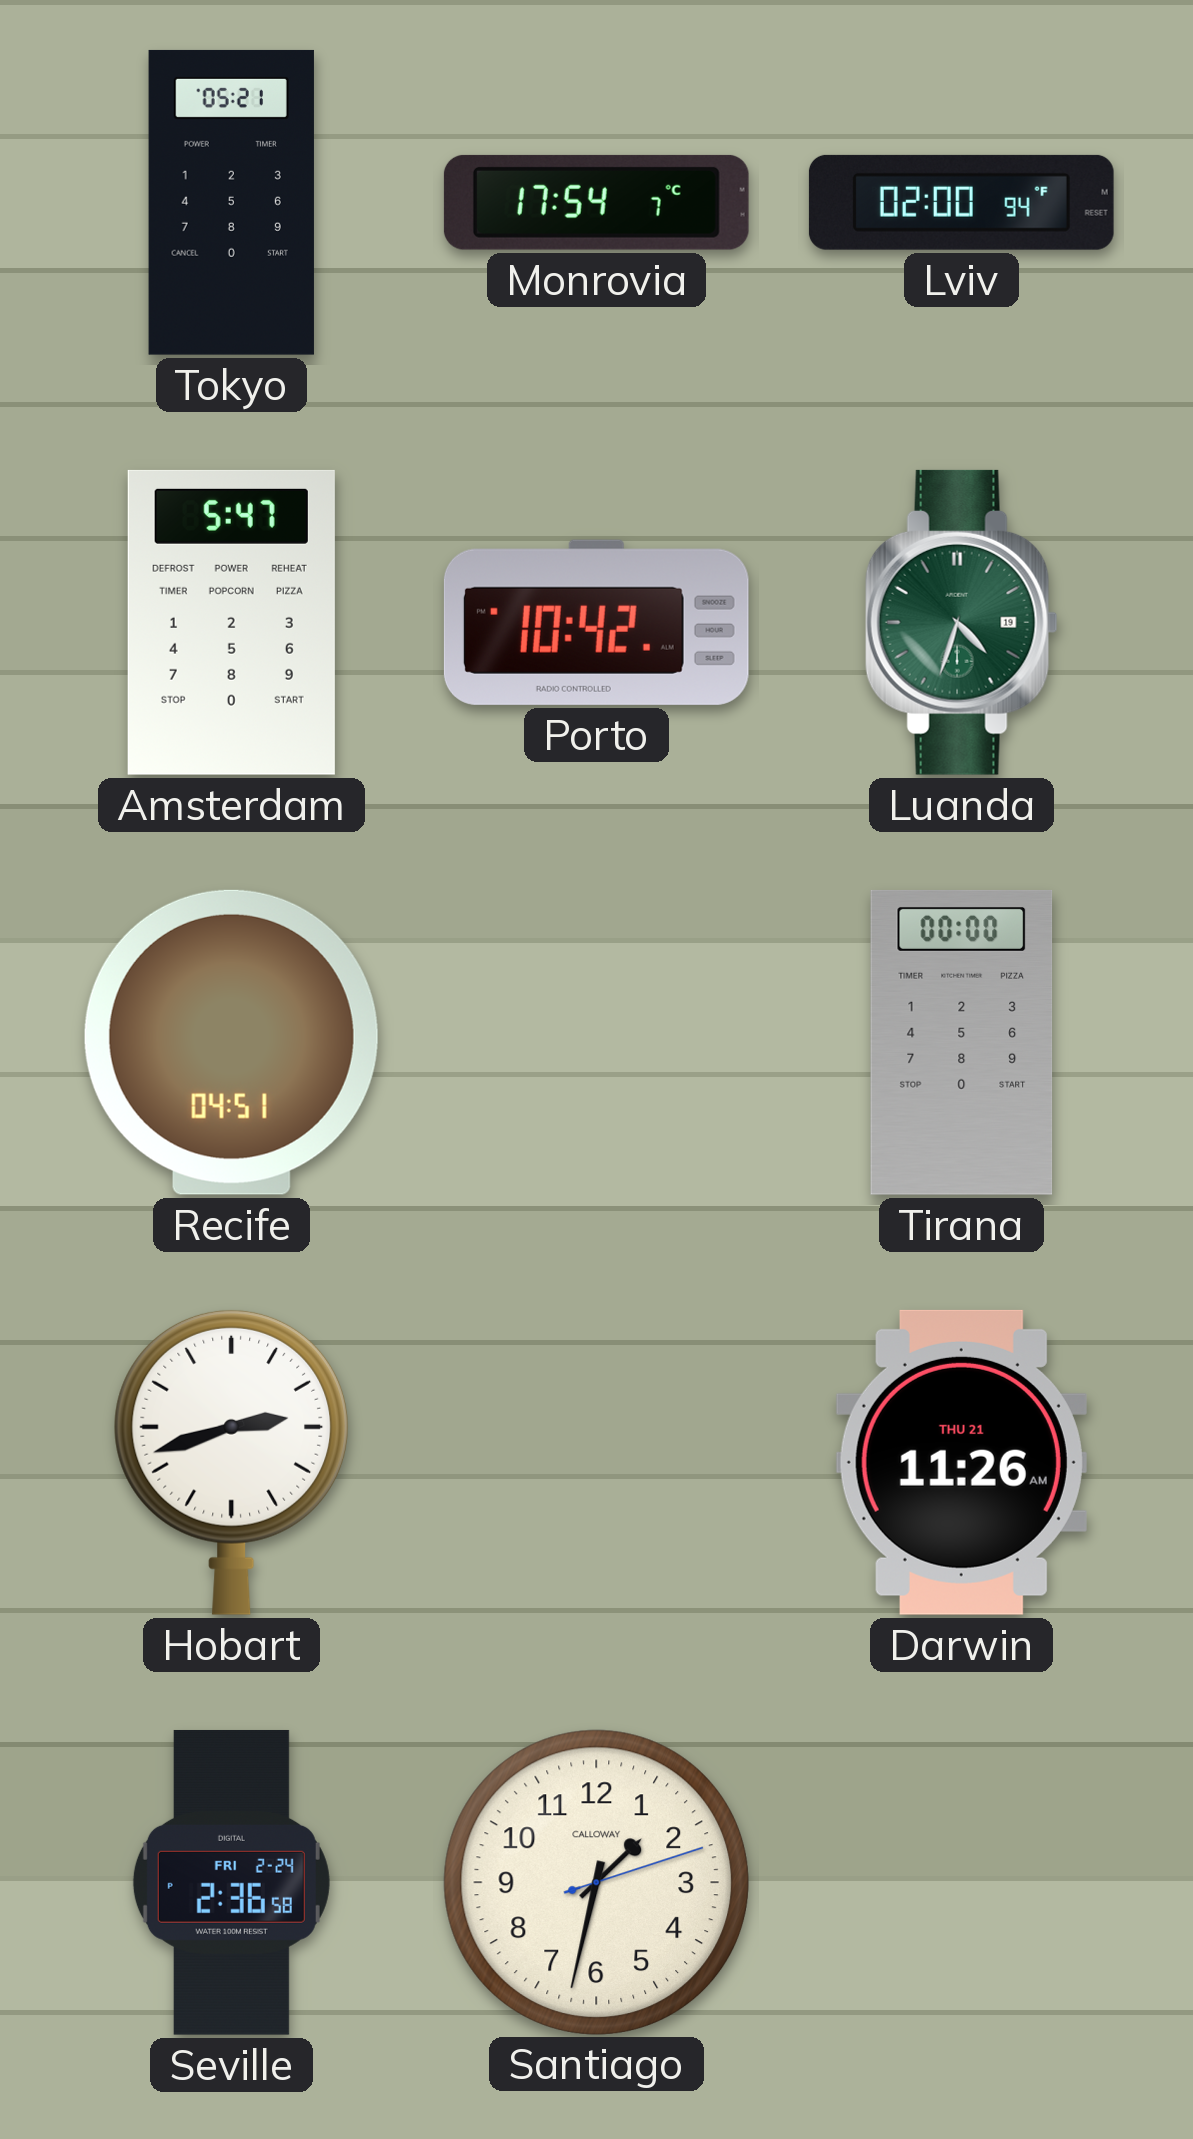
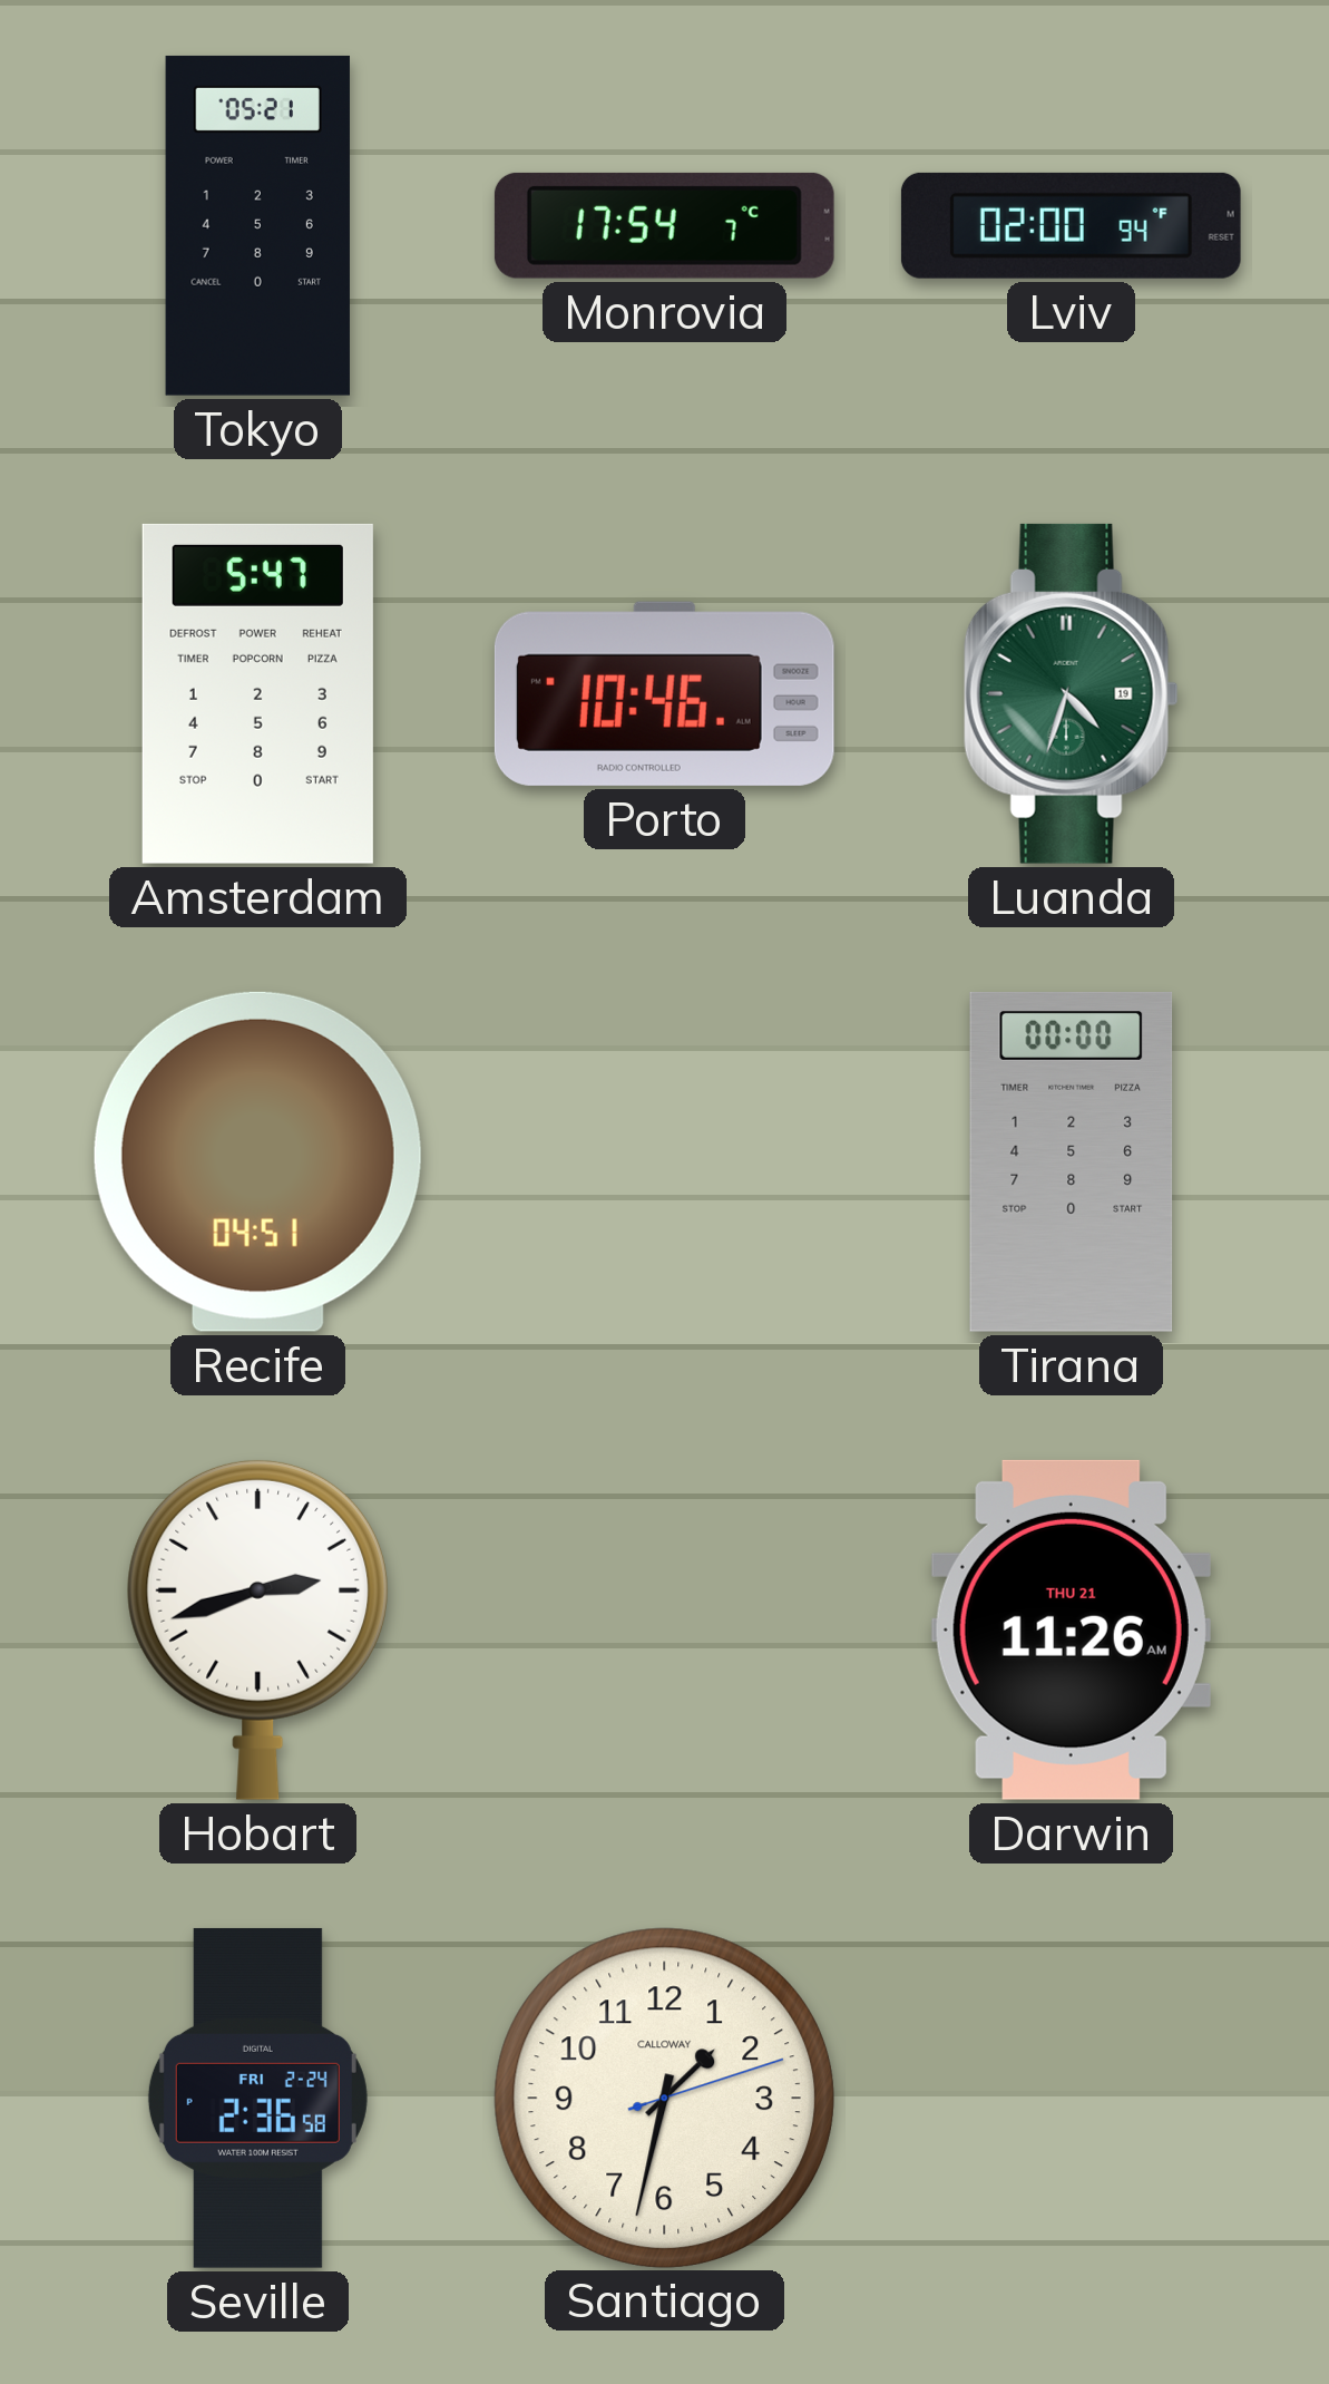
Porto: 10:42 -> 10:46 (664, 693)
